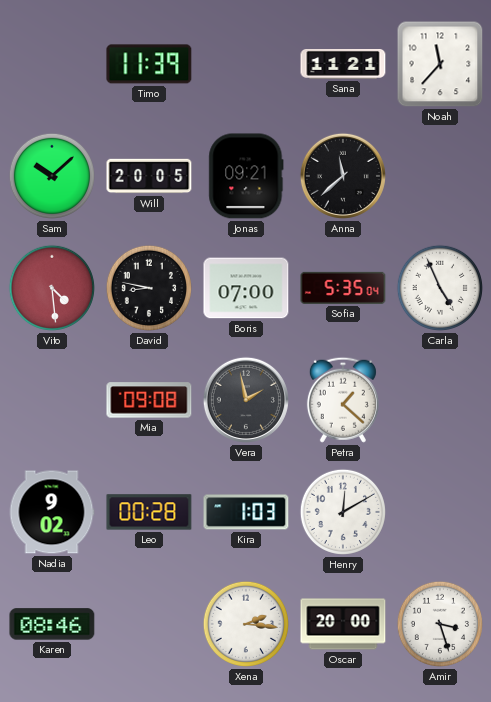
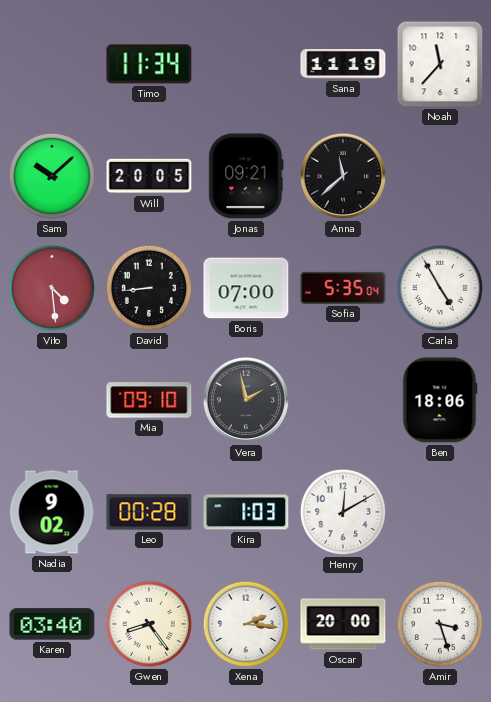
Timo: 11:39 -> 11:34 (149, 64)
Sana: 11:21 -> 11:19 (343, 65)
David: 8:47 -> 8:44 (149, 288)
Carla: 4:56 -> 4:55 (440, 288)
Mia: 09:08 -> 09:10 (149, 400)
Petra: 1:22 -> none (343, 400)
Ben: none -> 18:06 (440, 400)
Karen: 08:46 -> 03:40 (52, 624)
Gwen: none -> 8:24 (149, 624)
